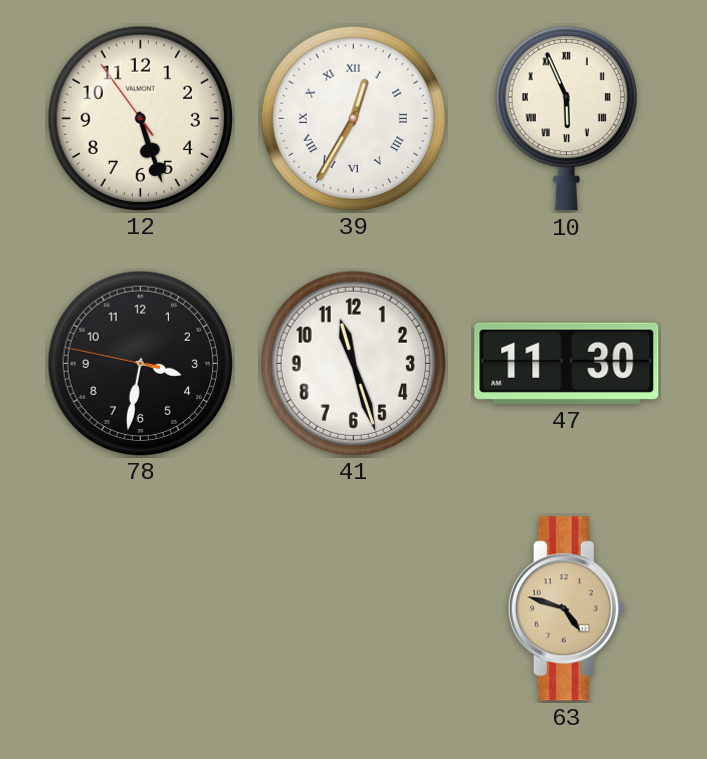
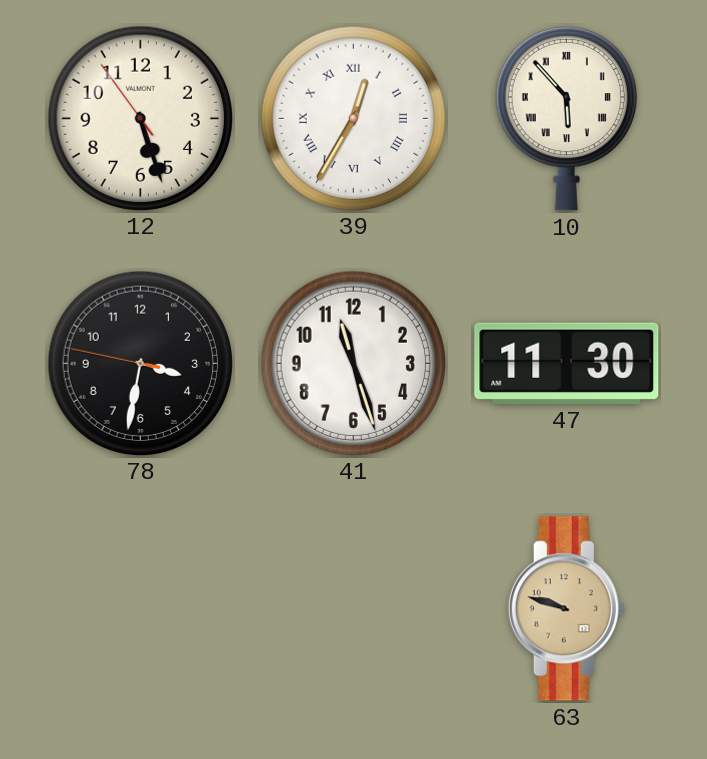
10: 5:56 -> 5:53 (566, 118)
63: 4:48 -> 9:48 (566, 609)
